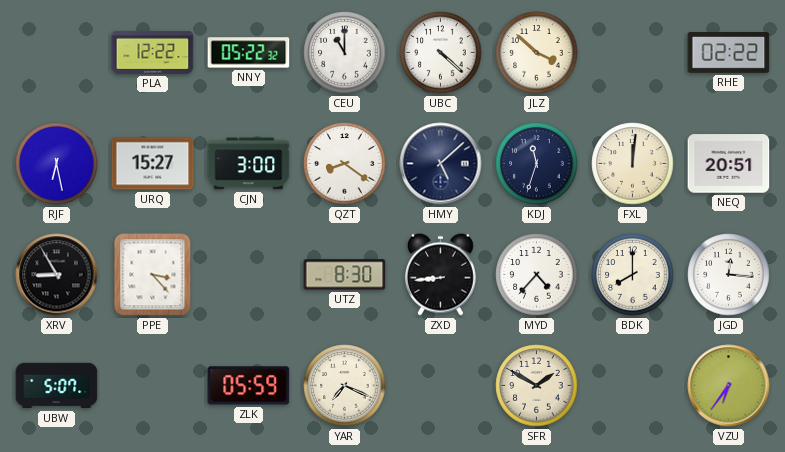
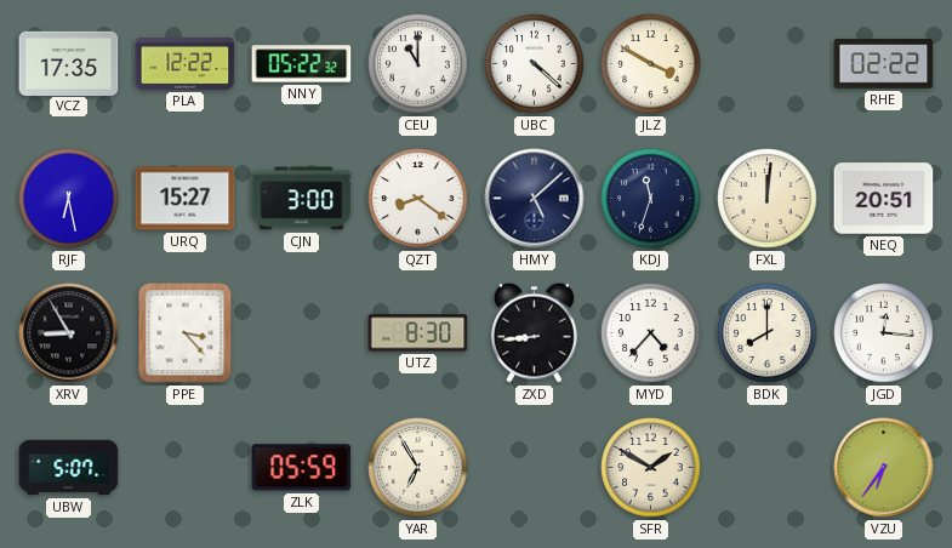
VCZ: none -> 17:35 (69, 63)
JLZ: 3:52 -> 3:50 (651, 64)
YAR: 7:19 -> 6:55 (418, 468)
